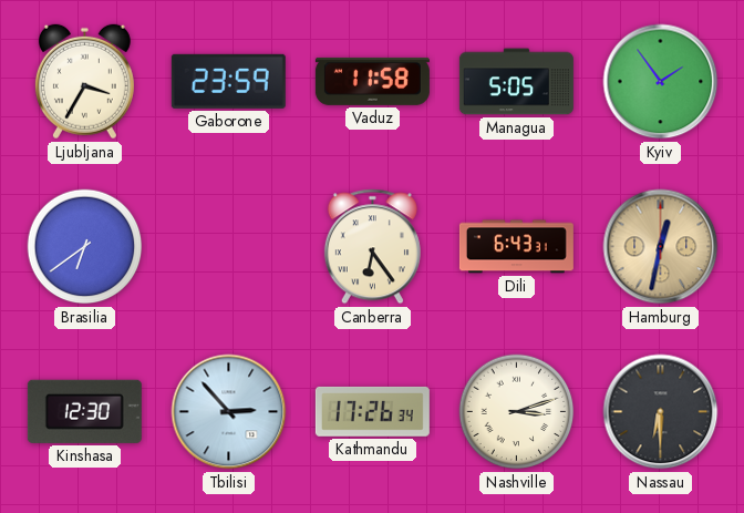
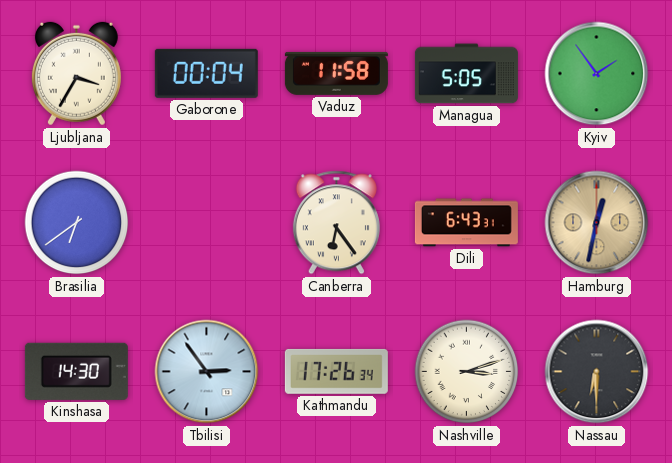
Gaborone: 23:59 -> 00:04 (206, 73)
Kinshasa: 12:30 -> 14:30 (76, 371)
Tbilisi: 2:53 -> 2:54 (207, 372)
